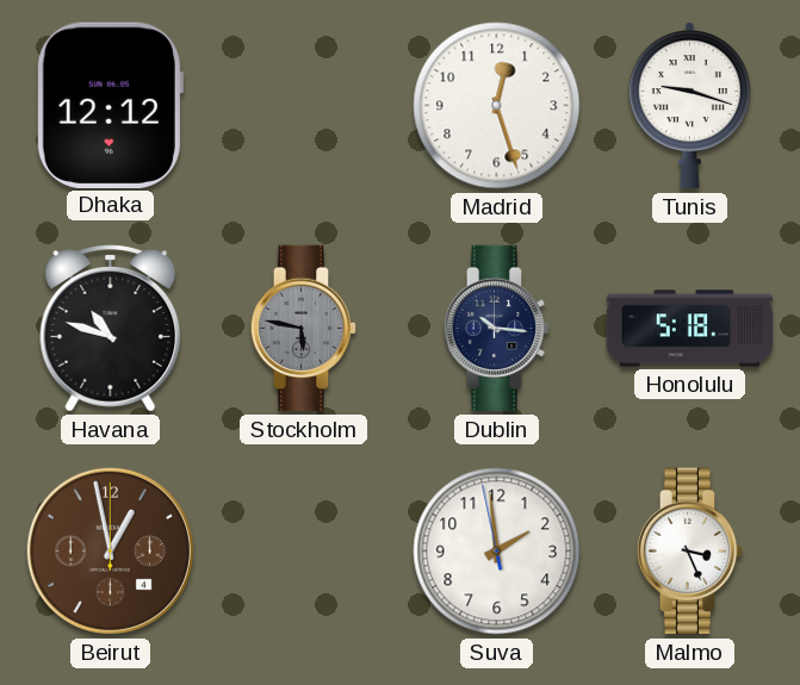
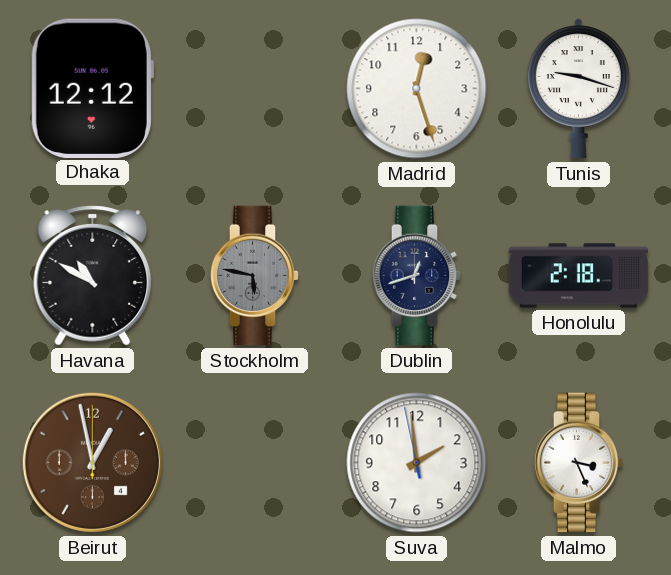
Havana: 10:48 -> 10:50 (93, 276)
Dublin: 10:16 -> 12:42 (417, 276)
Honolulu: 5:18 -> 2:18 (579, 276)
